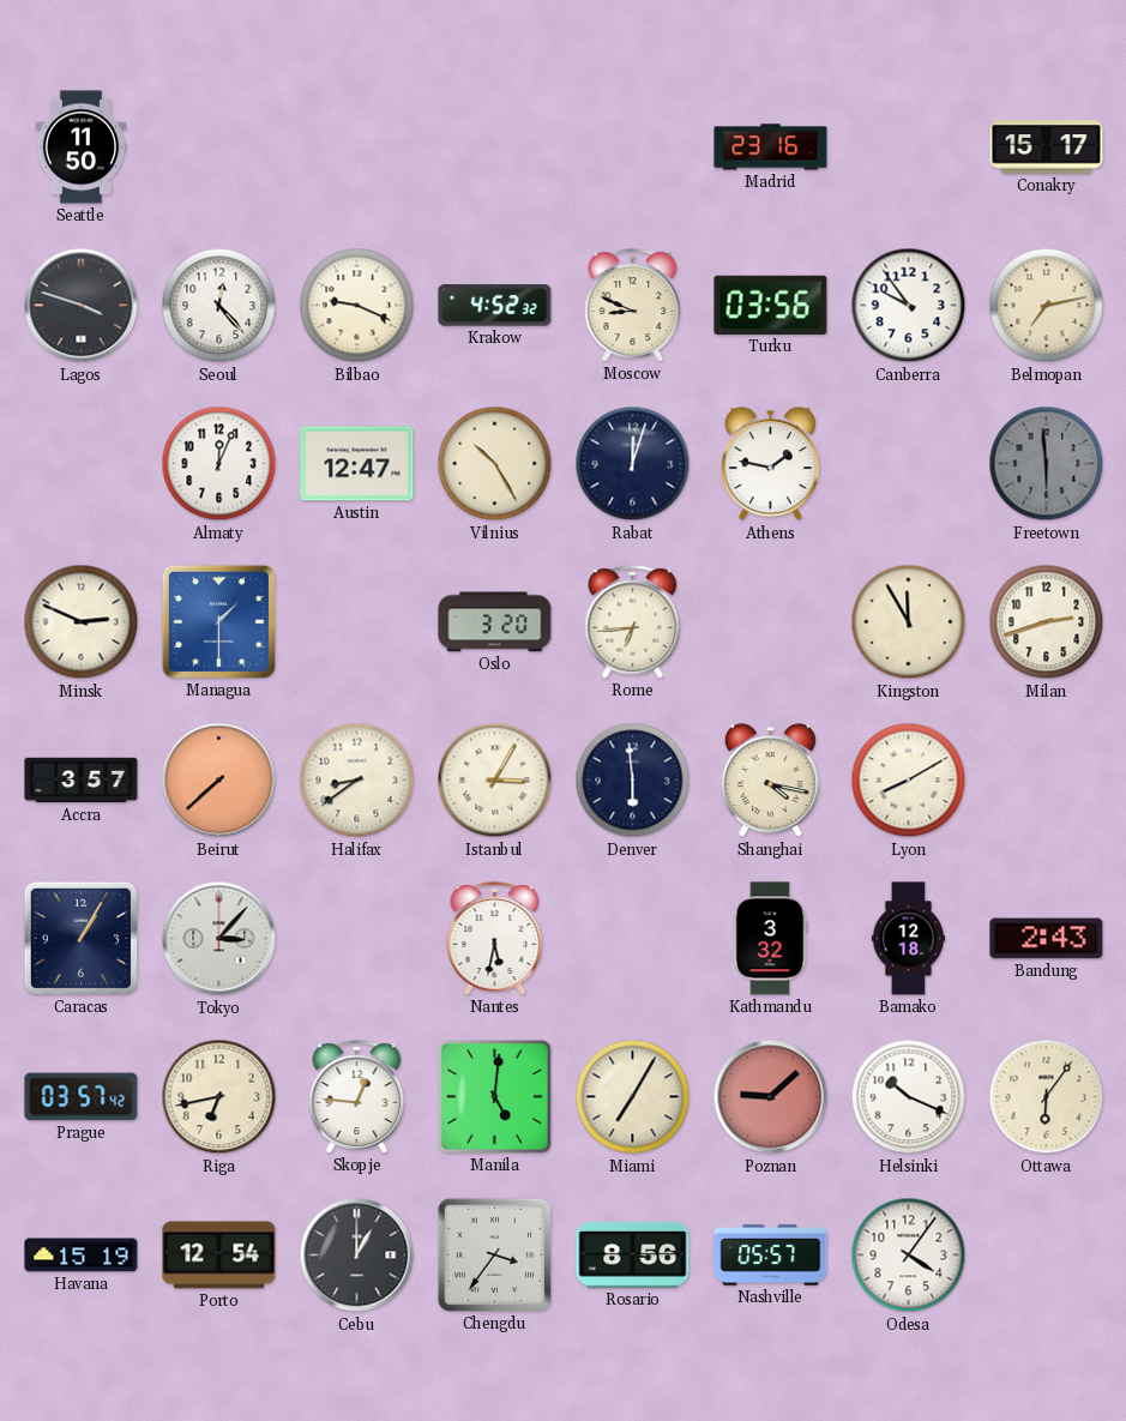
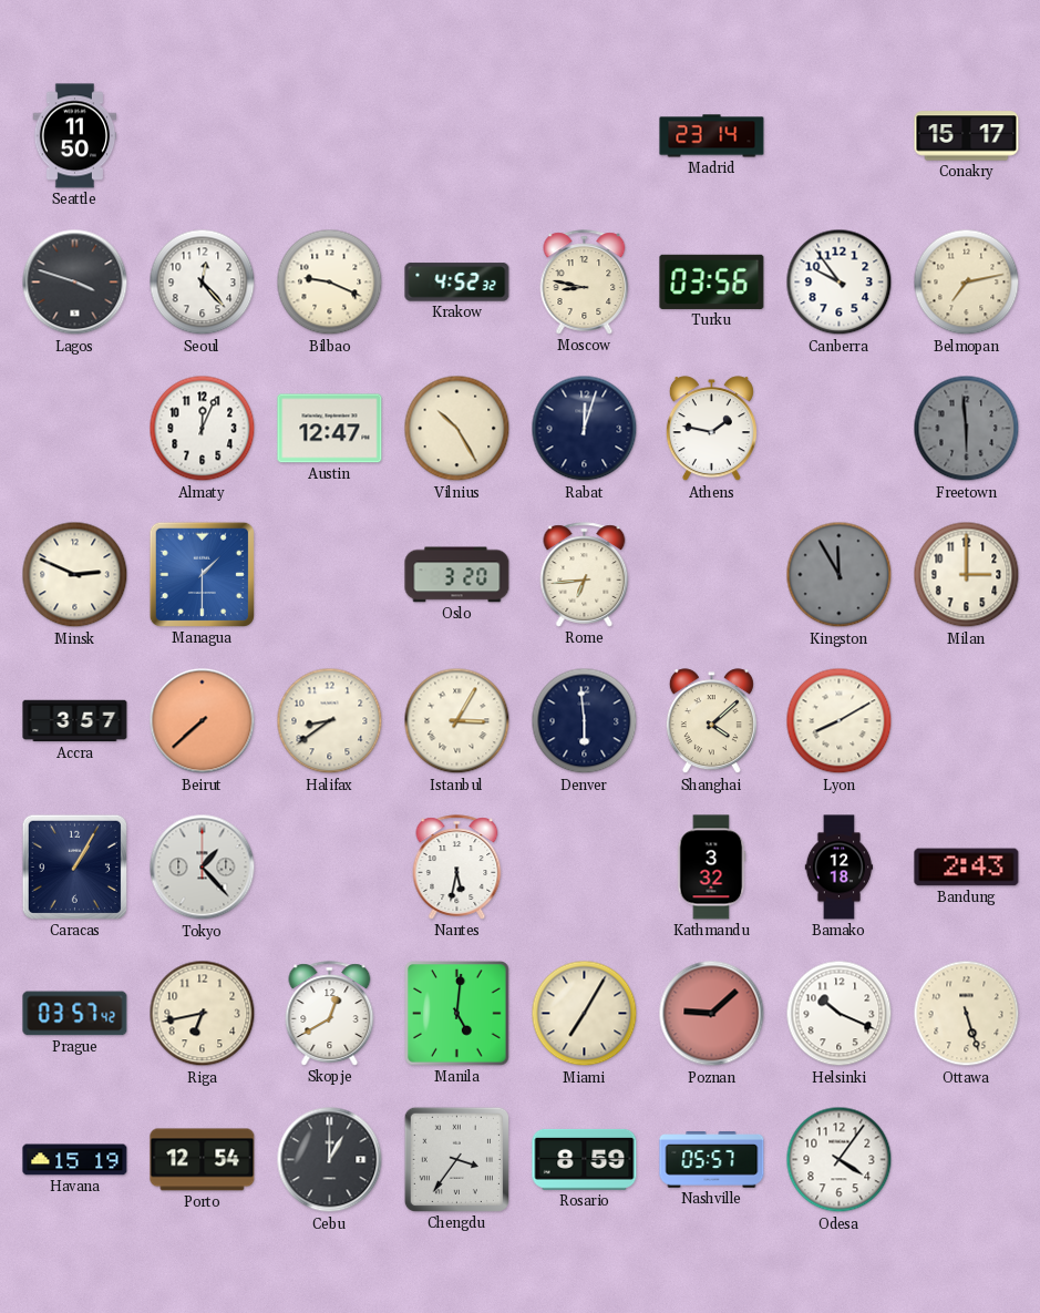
Madrid: 23:16 -> 23:14 (712, 136)
Moscow: 8:49 -> 8:47 (585, 283)
Kingston dial: cream -> grey (840, 575)
Milan: 2:42 -> 3:00 (967, 575)
Shanghai: 4:17 -> 4:08 (711, 721)
Tokyo: 3:07 -> 1:23 (203, 868)
Skopje: 12:46 -> 12:40 (330, 1014)
Ottawa: 6:06 -> 5:27 (967, 1014)
Rosario: 8:56 -> 8:59 (585, 1159)
